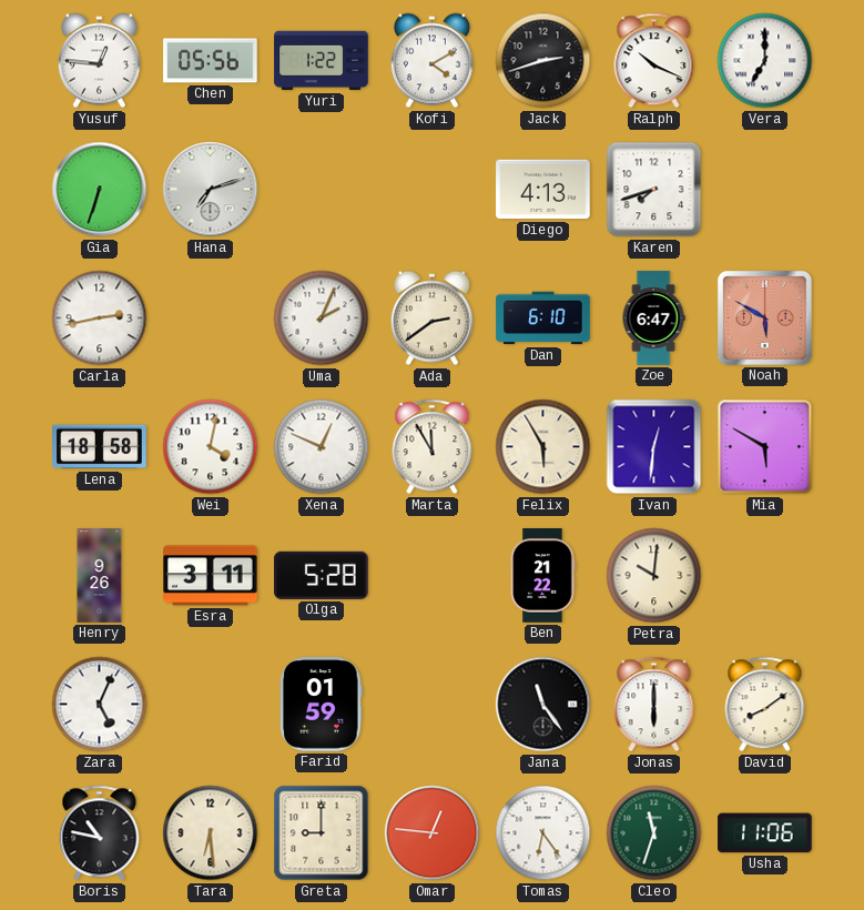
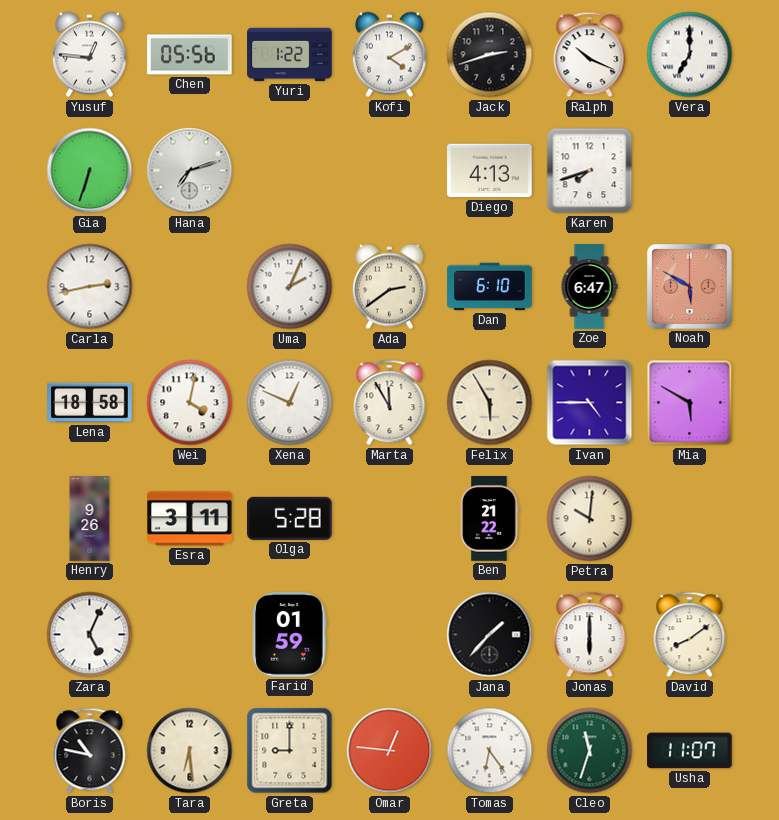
Ivan: 12:31 -> 4:45 (590, 403)
Jana: 11:24 -> 1:37 (490, 635)
Usha: 11:06 -> 11:07 (690, 751)
